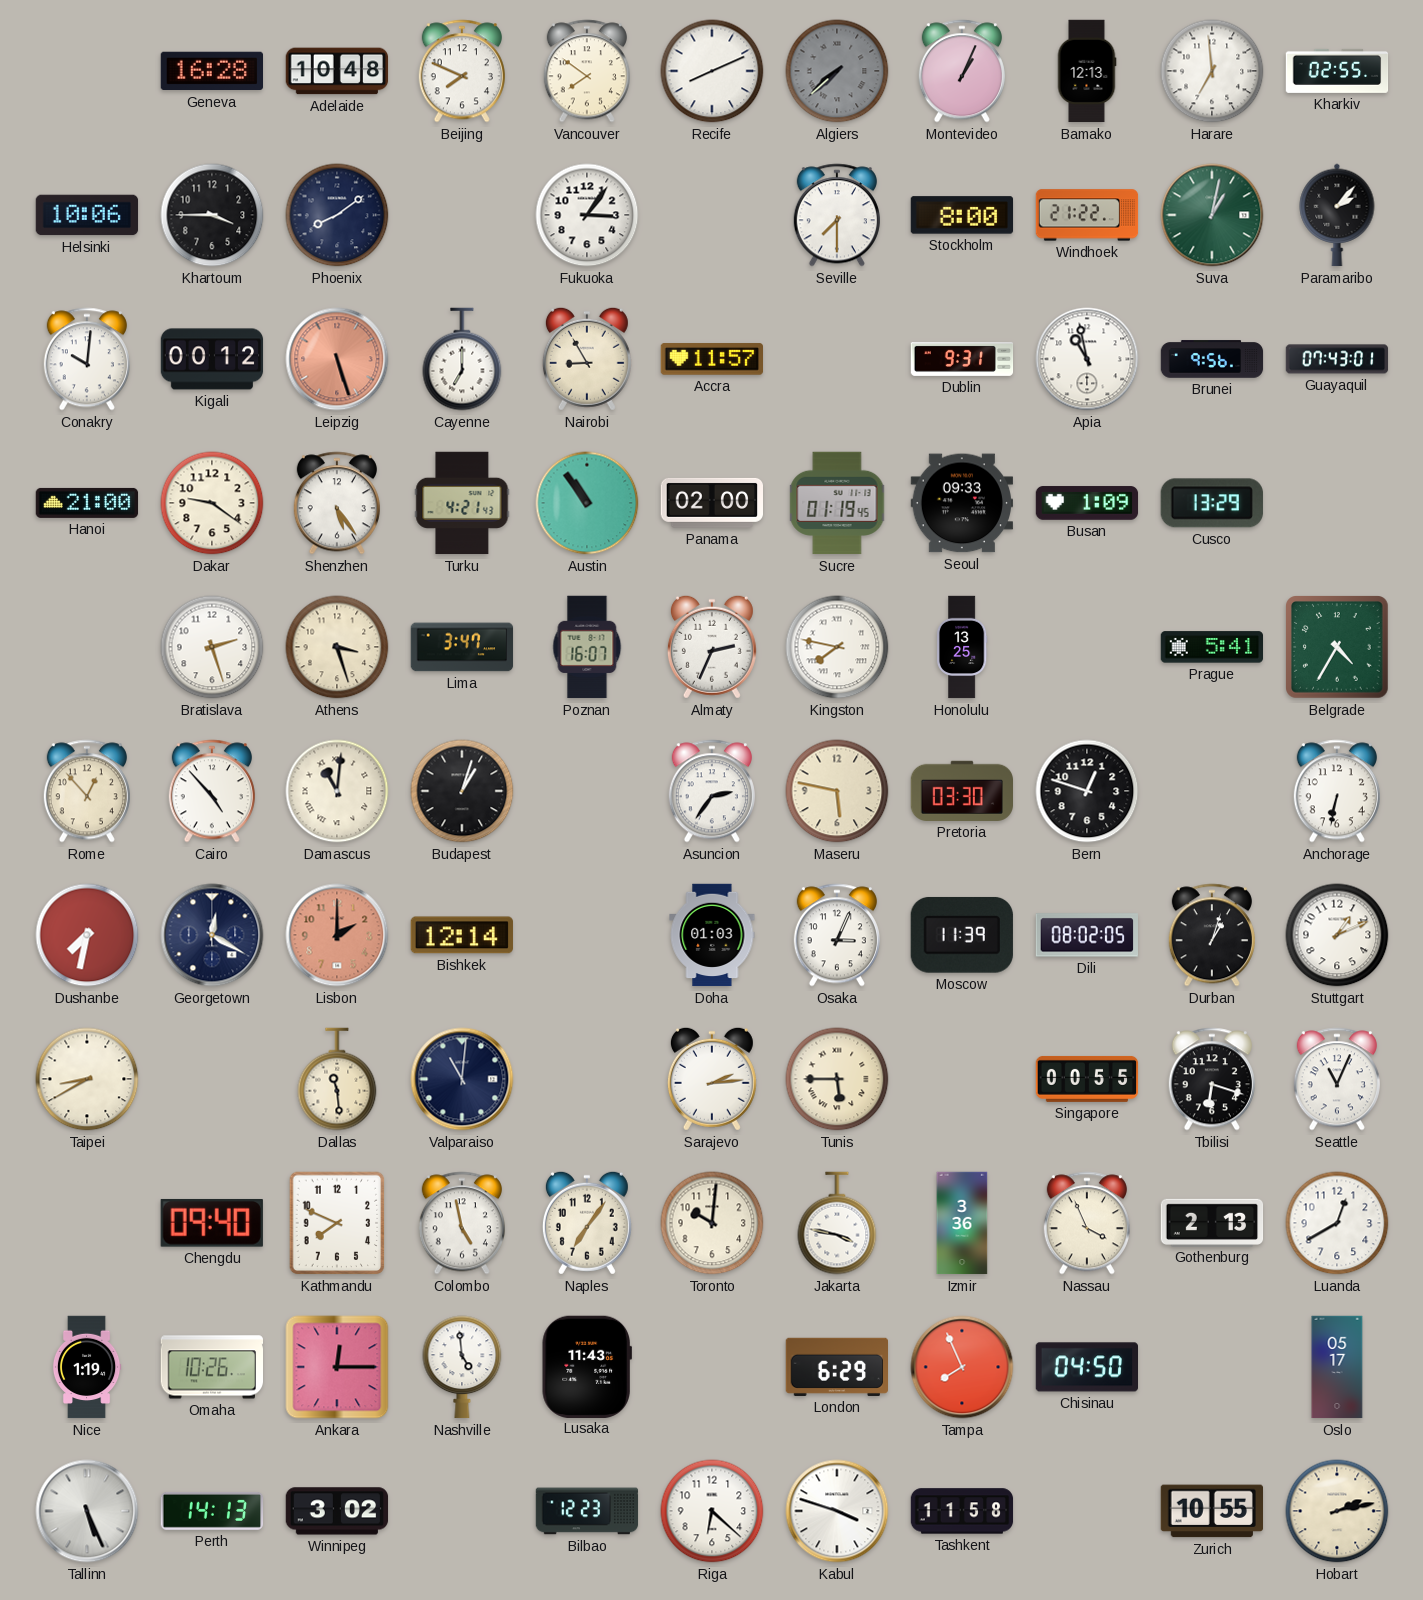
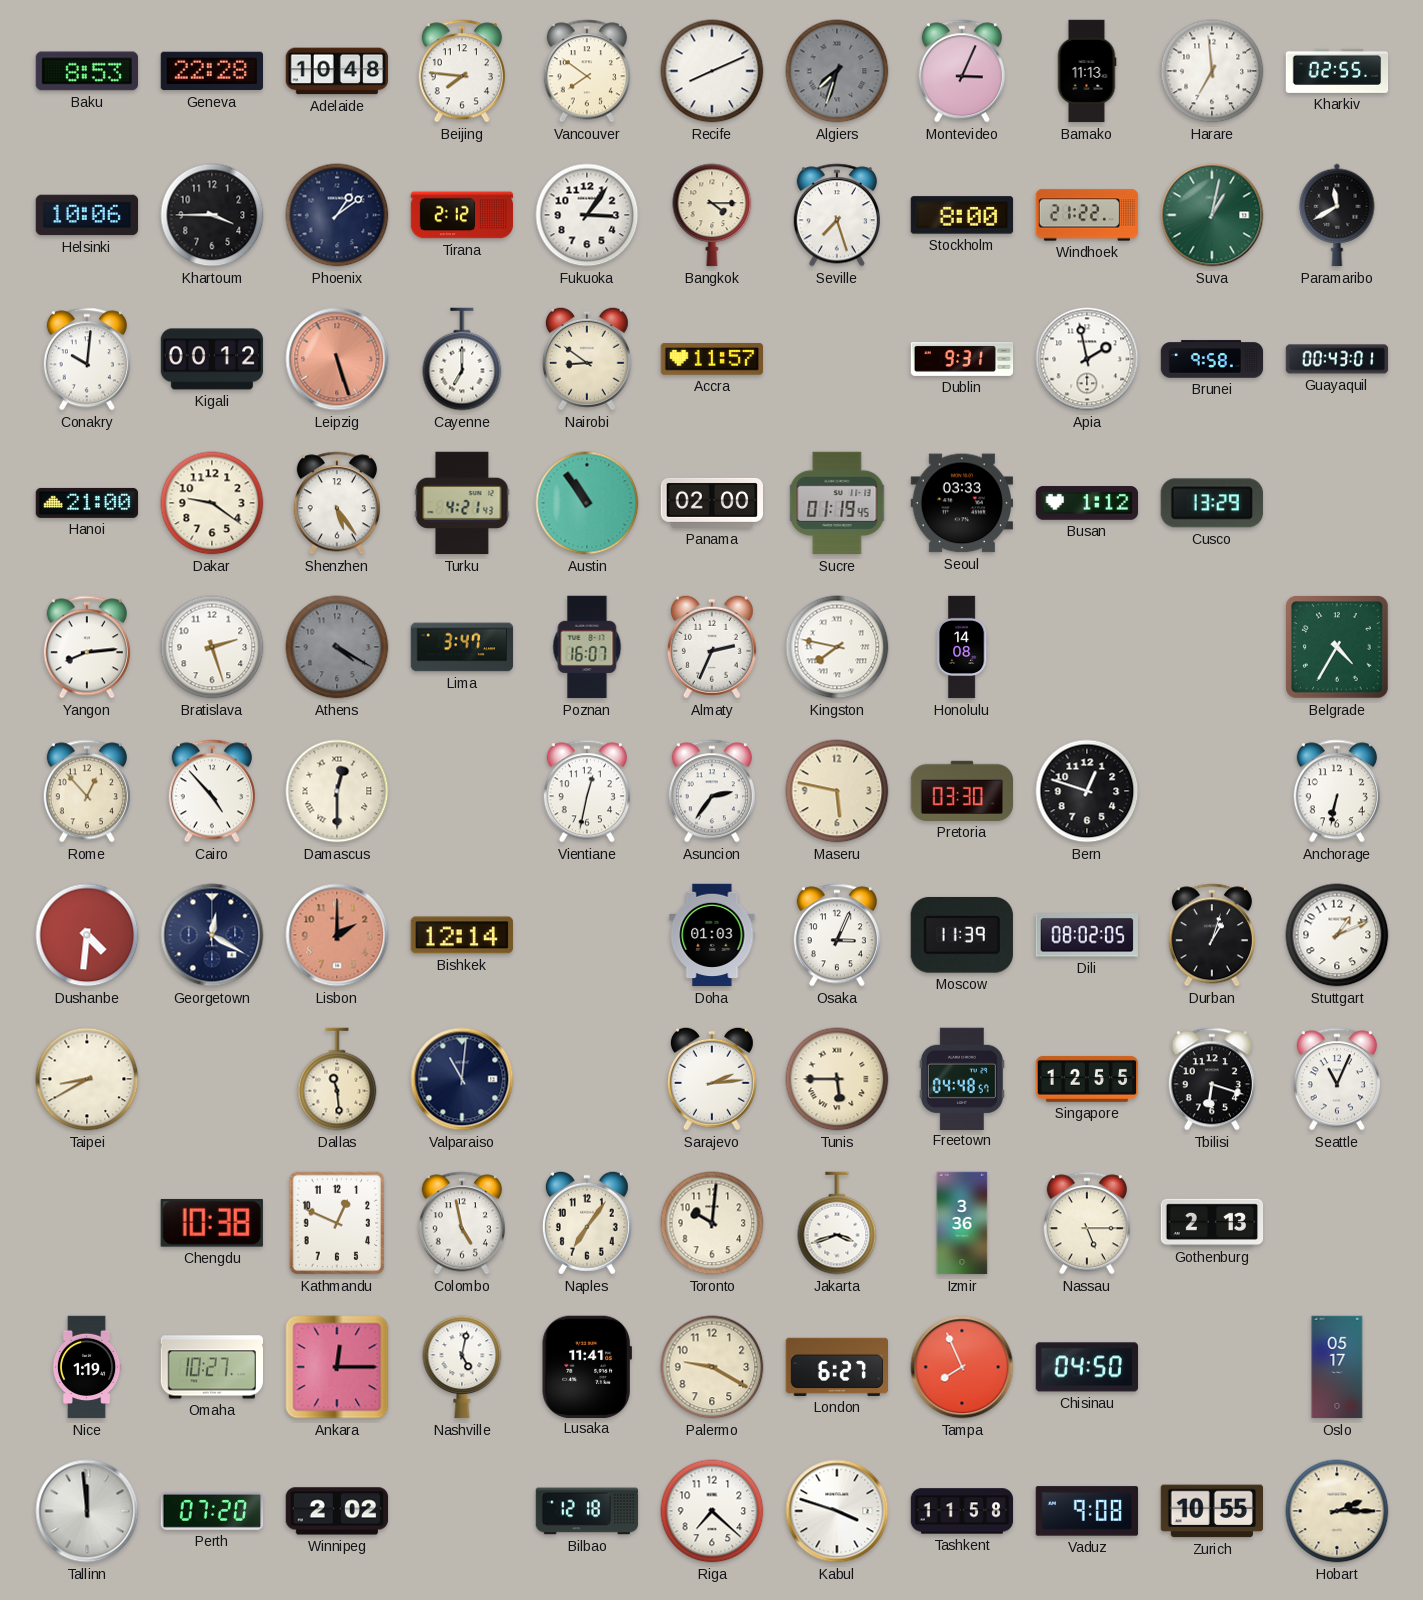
Baku: none -> 8:53 (86, 71)
Geneva: 16:28 -> 22:28 (211, 71)
Beijing: 7:49 -> 7:46 (462, 71)
Algiers: 7:38 -> 7:33 (837, 71)
Montevideo: 1:04 -> 3:04 (962, 71)
Bamako: 12:13 -> 11:13 (1087, 71)
Phoenix: 8:09 -> 1:09 (337, 215)
Tirana: none -> 2:12 (462, 215)
Bangkok: none -> 4:15 (712, 215)
Seville: 7:30 -> 7:27 (837, 215)
Paramaribo: 2:07 -> 11:40 (1337, 215)
Nairobi: 8:55 -> 8:51 (587, 359)
Apia: 10:58 -> 1:58 (1087, 359)
Brunei: 9:56 -> 9:58 (1212, 359)
Guayaquil: 07:43 -> 00:43 (1337, 359)
Seoul: 09:33 -> 03:33 (962, 503)
Busan: 1:09 -> 1:12 (1087, 503)
Yangon: none -> 8:14 (87, 647)
Athens: 3:27 -> 4:20 (337, 647)
Athens dial: cream -> grey (337, 647)
Honolulu: 13:25 -> 14:08 (962, 647)
Prague: 5:41 -> none (1212, 647)
Damascus: 11:01 -> 12:30 (337, 791)
Budapest: 1:03 -> none (462, 791)
Vientiane: none -> 12:32 (587, 791)
Dushanbe: 7:32 -> 4:31 (87, 935)
Freetown: none -> 04:48 (962, 1078)
Singapore: 00:55 -> 12:55 (1087, 1079)
Chengdu: 09:40 -> 10:38 (212, 1223)
Kathmandu: 7:49 -> 12:49 (337, 1223)
Jakarta: 3:47 -> 3:42 (837, 1223)
Nassau: 3:56 -> 5:15 (1087, 1223)
Luanda: 12:40 -> none (1337, 1223)
Omaha: 10:26 -> 10:27 (211, 1367)
Nashville: 4:59 -> 5:02 (462, 1367)
Lusaka: 11:43 -> 11:41 (587, 1366)
Palermo: none -> 9:20 (712, 1367)
London: 6:29 -> 6:27 (836, 1367)
Tallinn: 5:26 -> 11:59 (87, 1511)
Perth: 14:13 -> 07:20 (212, 1511)
Winnipeg: 3:02 -> 2:02 (337, 1511)
Bilbao: 12:23 -> 12:18 (587, 1511)
Riga: 6:22 -> 7:22 (712, 1511)
Vaduz: none -> 9:08 (1086, 1511)
Hobart: 2:13 -> 2:15 (1337, 1511)
